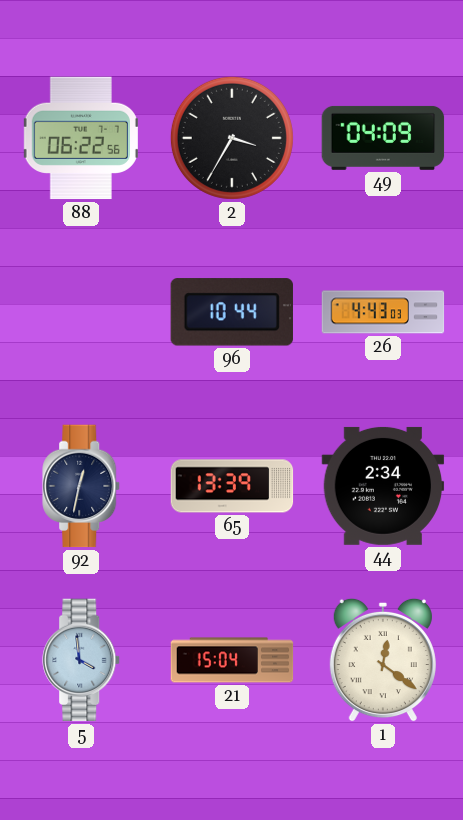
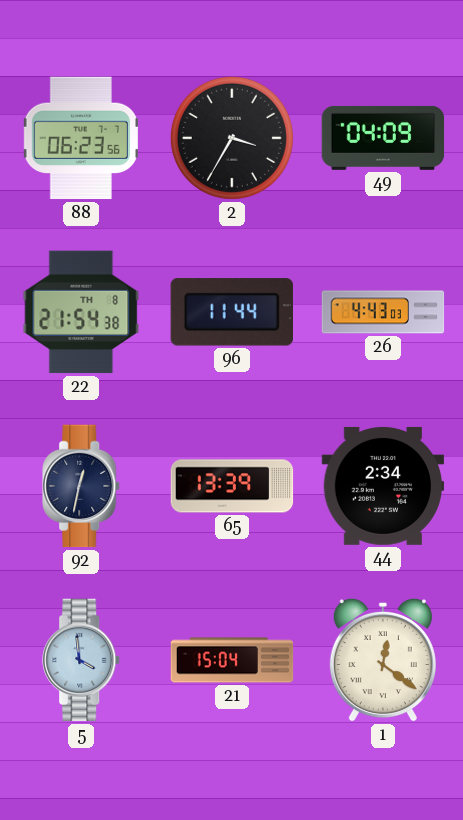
88: 06:22 -> 06:23 (81, 138)
22: none -> 21:54 (81, 312)
96: 10:44 -> 11:44 (232, 312)
